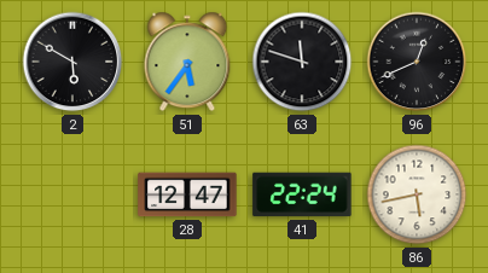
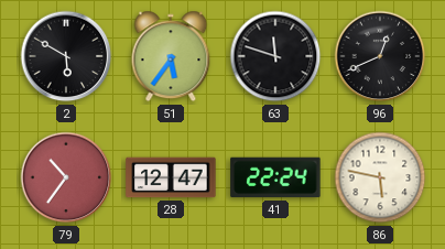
79: none -> 10:36 (66, 177)
86: 5:43 -> 5:47 (380, 177)
